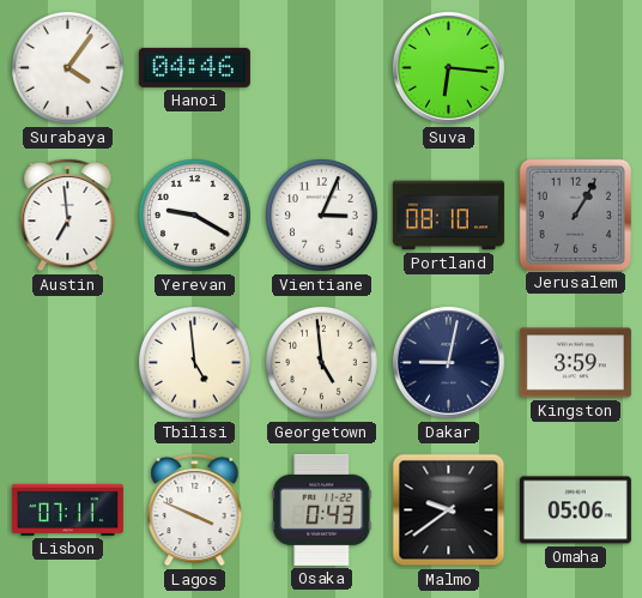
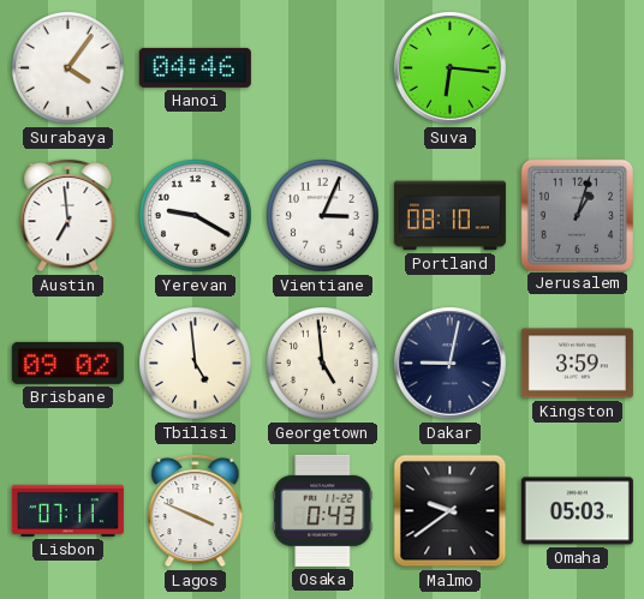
Jerusalem: 1:05 -> 1:03 (577, 215)
Brisbane: none -> 09:02 (67, 363)
Omaha: 05:06 -> 05:03 (577, 511)
